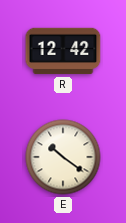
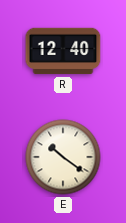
R: 12:42 -> 12:40 (63, 51)
